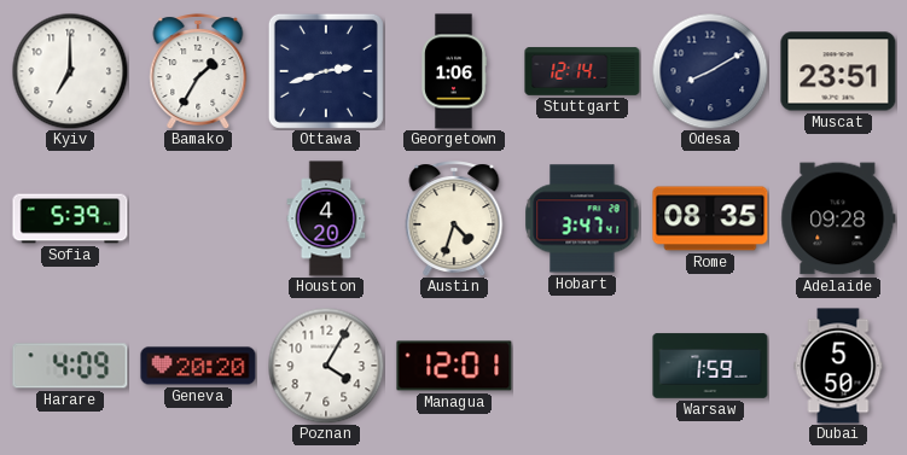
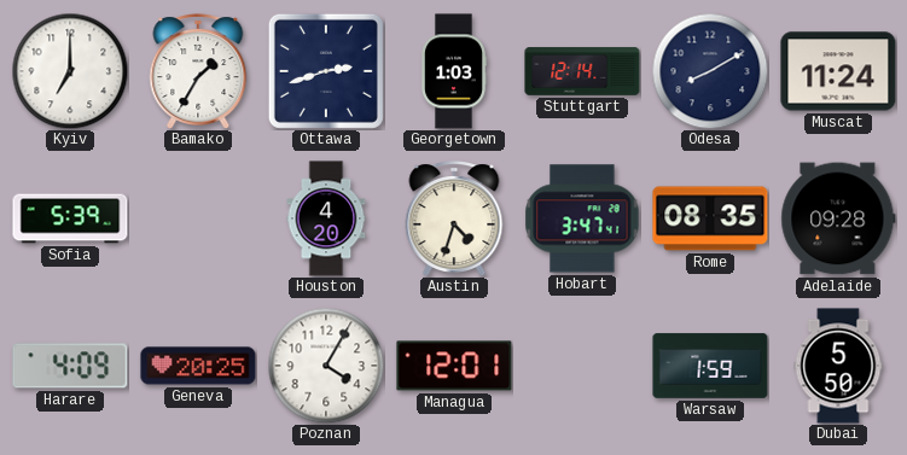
Georgetown: 1:06 -> 1:03 (454, 71)
Muscat: 23:51 -> 11:24 (838, 71)
Geneva: 20:20 -> 20:25 (198, 366)
